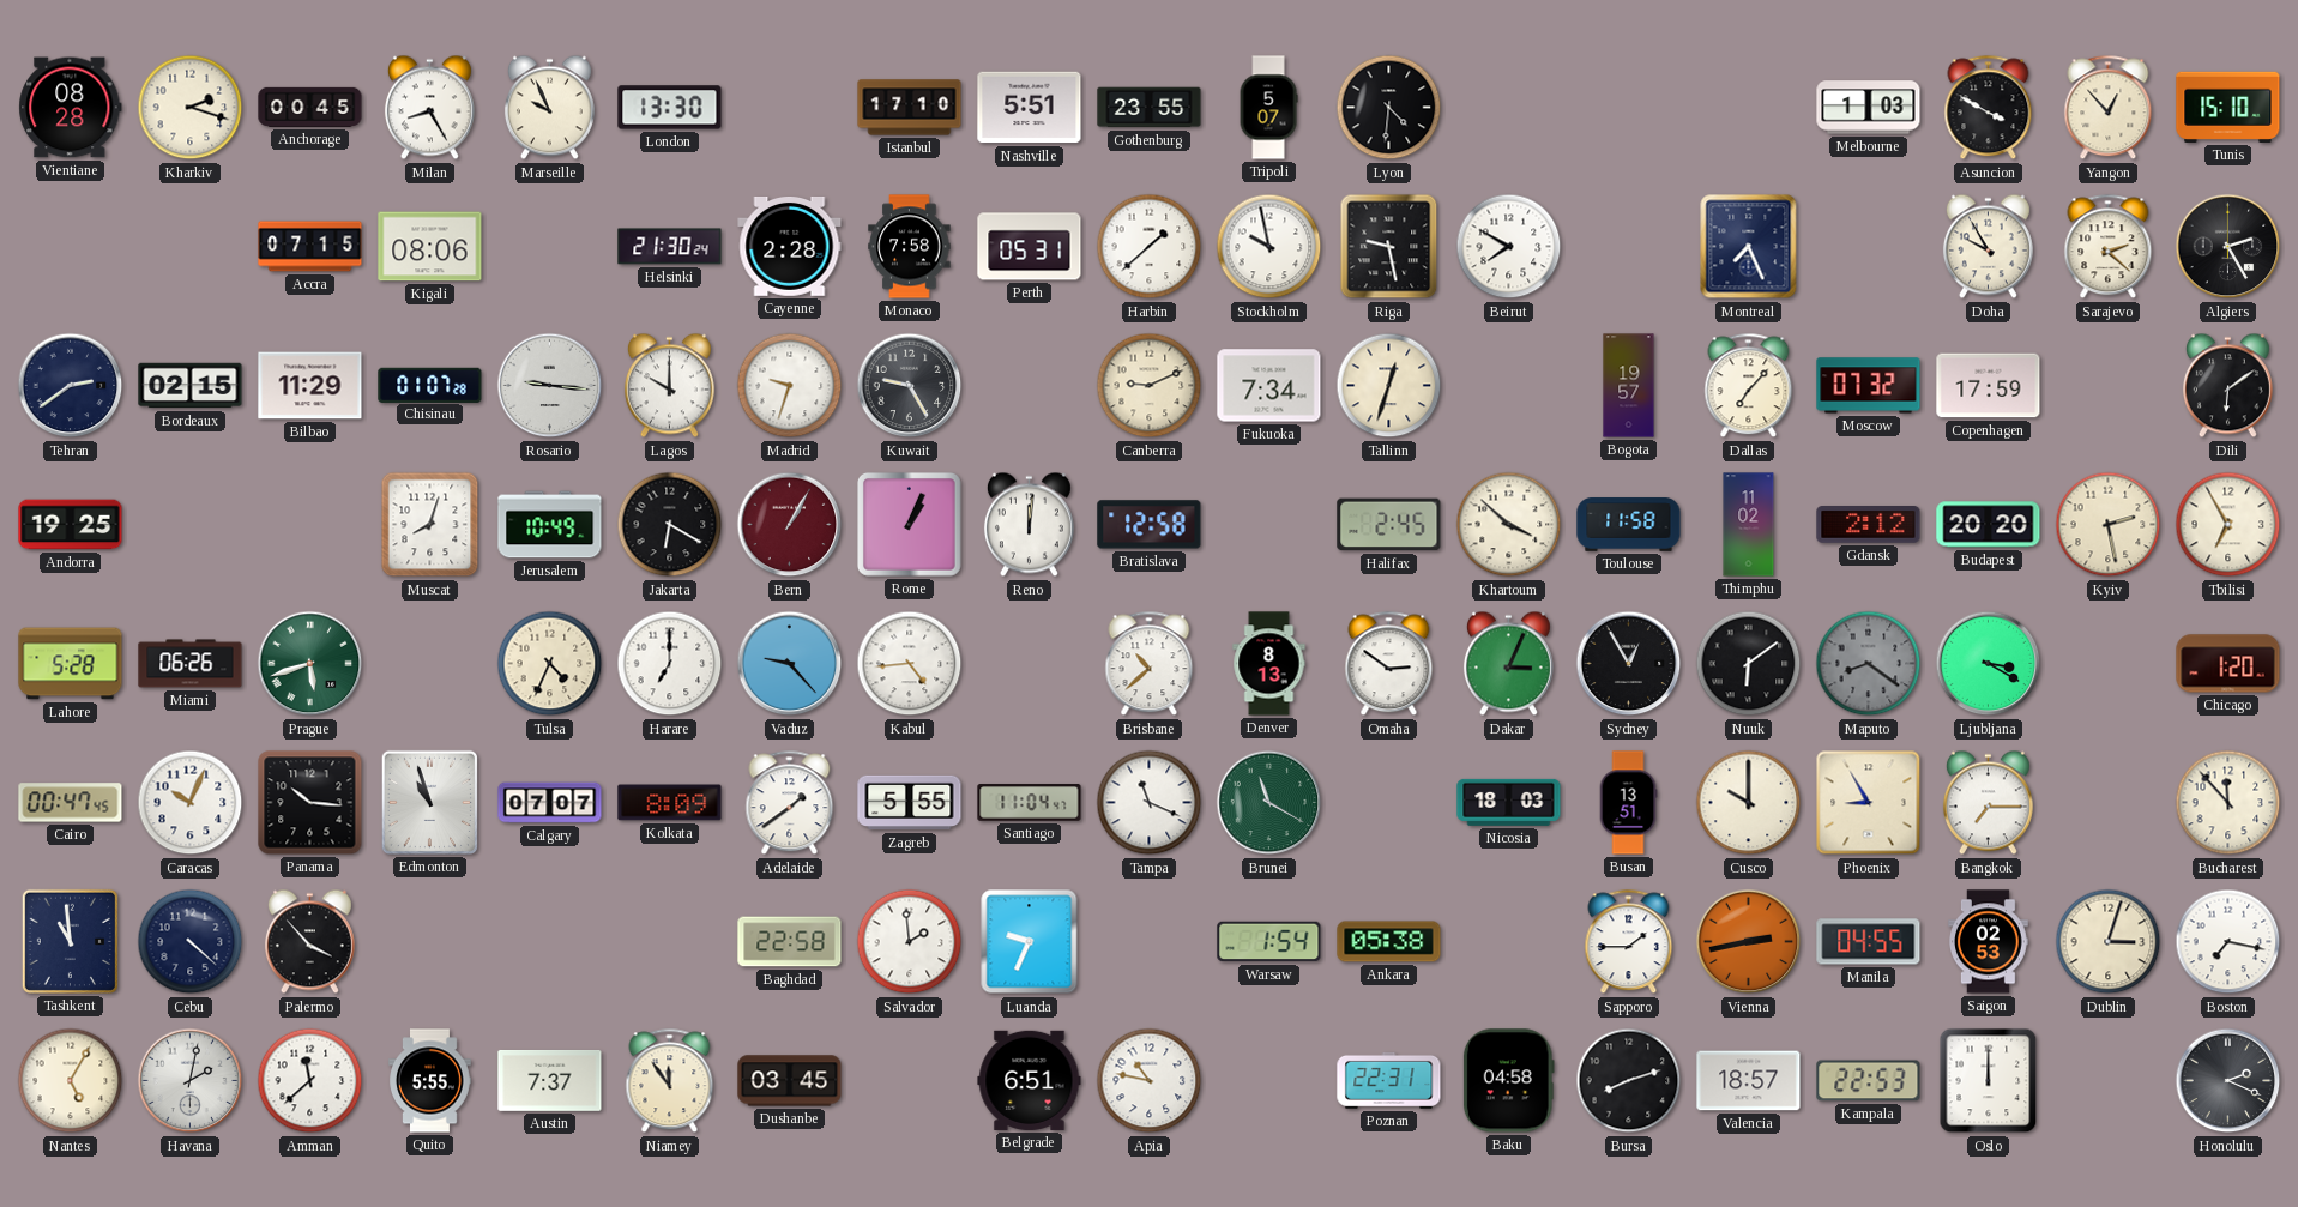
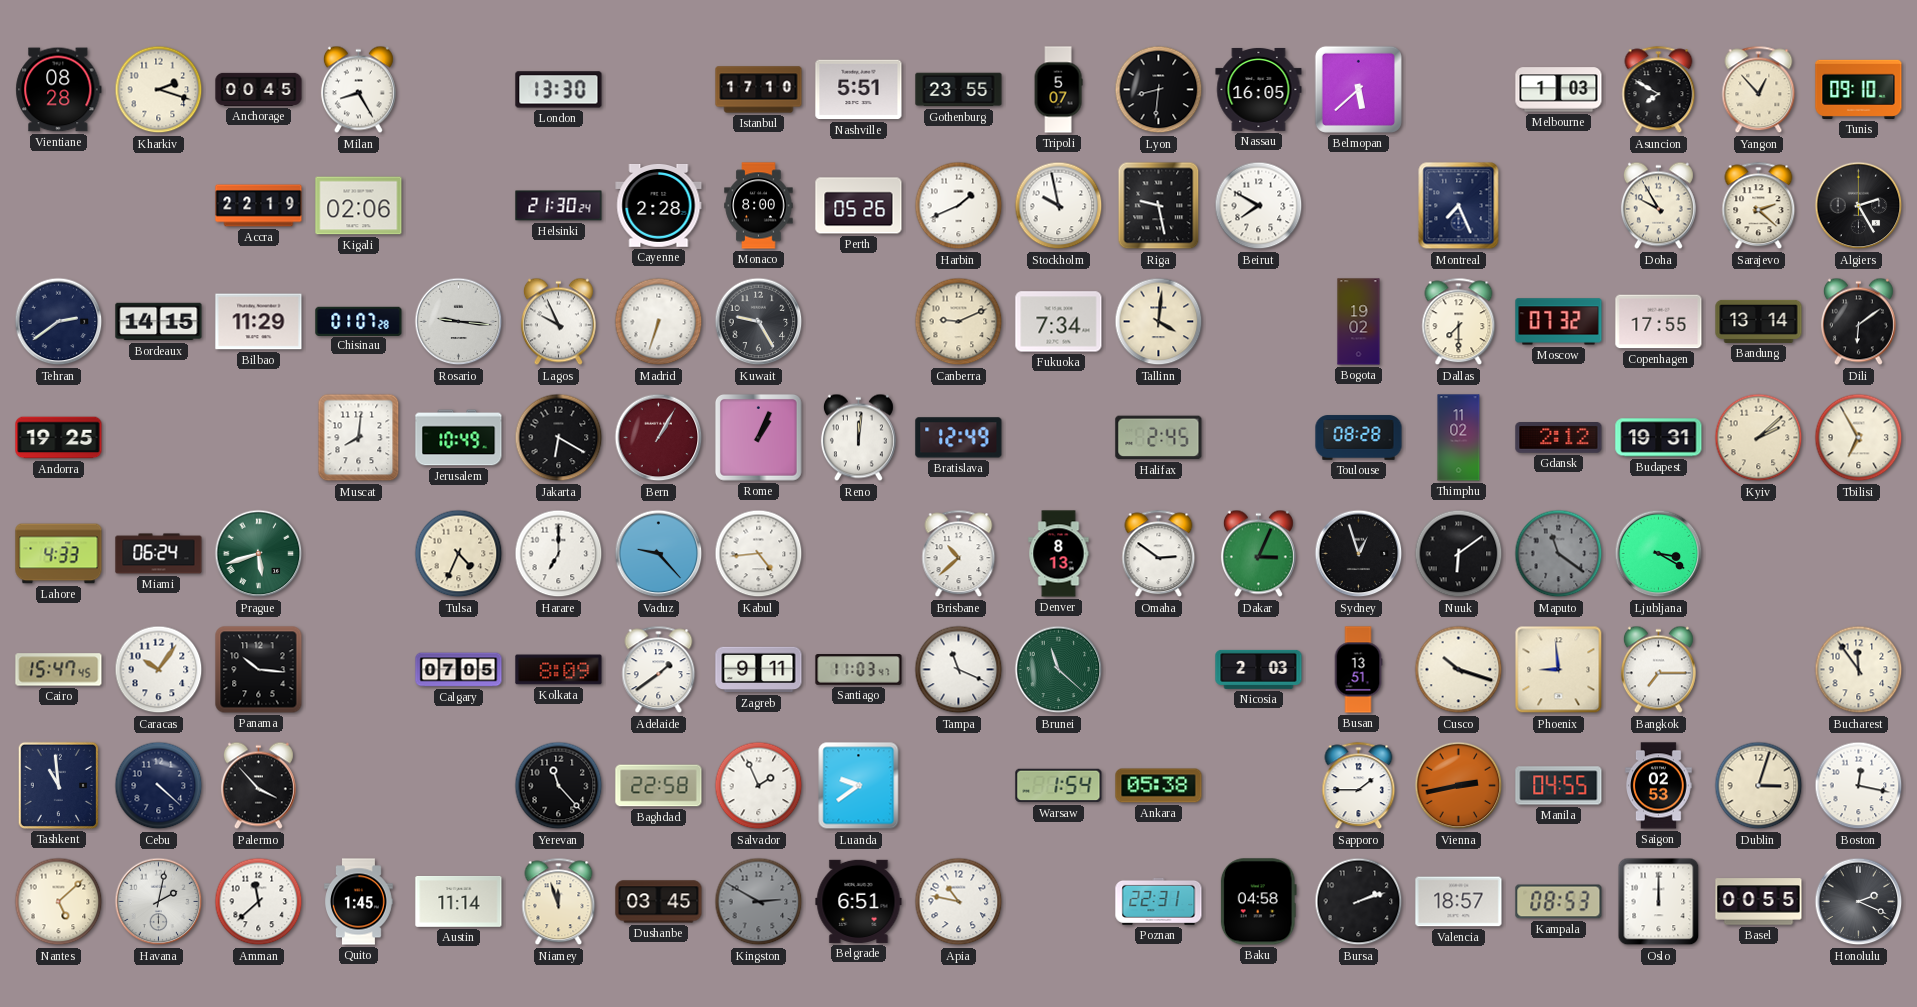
Marseille: 9:56 -> none (549, 108)
Lyon: 4:31 -> 8:31 (1159, 90)
Nassau: none -> 16:05 (1259, 89)
Belmopan: none -> 5:38 (1358, 89)
Asuncion: 3:50 -> 7:50 (1659, 90)
Tunis: 15:10 -> 09:10 (1859, 89)
Accra: 07:15 -> 22:19 (259, 206)
Kigali: 08:06 -> 02:06 (359, 206)
Monaco: 7:58 -> 8:00 (759, 206)
Perth: 05:31 -> 05:26 (859, 206)
Harbin: 1:38 -> 1:41 (959, 206)
Bordeaux: 02:15 -> 14:15 (159, 322)
Lagos: 10:00 -> 9:56 (558, 322)
Madrid: 9:33 -> 6:33 (659, 322)
Tallinn: 12:33 -> 4:01 (1159, 322)
Bogota: 19:57 -> 19:02 (1359, 322)
Dallas: 7:07 -> 7:30 (1459, 322)
Copenhagen: 17:59 -> 17:55 (1659, 322)
Bandung: none -> 13:14 (1759, 321)
Muscat: 8:03 -> 8:01 (359, 438)
Bratislava: 12:58 -> 12:49 (959, 438)
Khartoum: 3:52 -> none (1509, 525)
Toulouse: 11:58 -> 08:28 (1359, 438)
Budapest: 20:20 -> 19:31 (1659, 438)
Kyiv: 2:28 -> 2:08 (1759, 438)
Lahore: 5:28 -> 4:33 (59, 554)
Miami: 06:26 -> 06:24 (159, 554)
Sydney: 12:55 -> 12:57 (1359, 554)
Maputo: 8:21 -> 11:21 (1559, 554)
Chicago: 1:20 -> none (2228, 664)
Cairo: 00:47 -> 15:47 (59, 670)
Caracas: 10:04 -> 10:06 (159, 670)
Edmonton: 10:57 -> none (429, 802)
Calgary: 07:07 -> 07:05 (459, 670)
Zagreb: 5:55 -> 9:11 (759, 670)
Santiago: 11:04 -> 11:03 (859, 670)
Brunei: 11:20 -> 11:22 (1059, 670)
Nicosia: 18:03 -> 2:03 (1259, 669)
Cusco: 10:00 -> 10:18 (1459, 670)
Phoenix: 8:55 -> 8:59 (1559, 670)
Bucharest: 11:53 -> 11:54 (1859, 670)
Yerevan: none -> 11:23 (559, 786)
Salvador: 1:59 -> 1:56 (759, 786)
Luanda: 9:34 -> 9:39 (859, 786)
Boston: 7:17 -> 12:17 (1859, 786)
Nantes: 5:05 -> 5:08 (59, 902)
Quito: 5:55 -> 1:45 (359, 902)
Austin: 7:37 -> 11:14 (459, 901)
Niamey: 11:54 -> 11:57 (559, 902)
Kingston: none -> 2:50 (759, 902)
Bursa: 8:12 -> 2:12 (1359, 902)
Kampala: 22:53 -> 08:53 (1559, 902)
Basel: none -> 00:55 (1759, 902)
